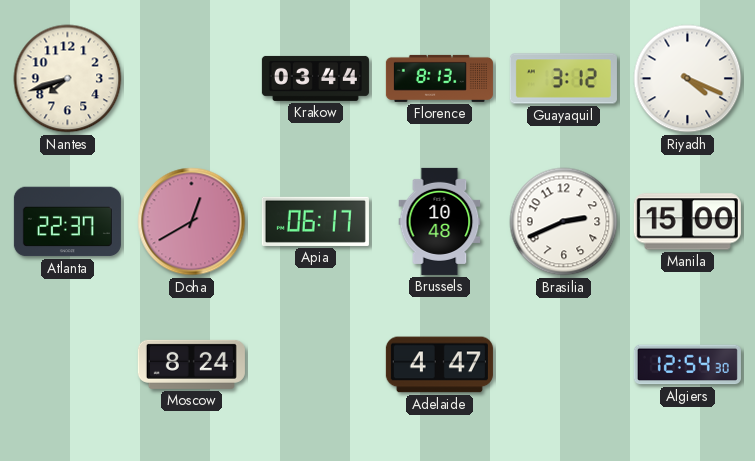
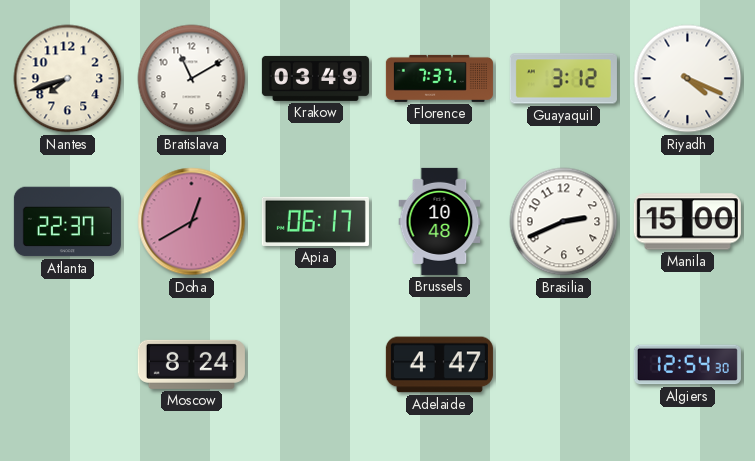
Bratislava: none -> 11:10 (192, 79)
Krakow: 03:44 -> 03:49 (315, 78)
Florence: 8:13 -> 7:37 (439, 78)
